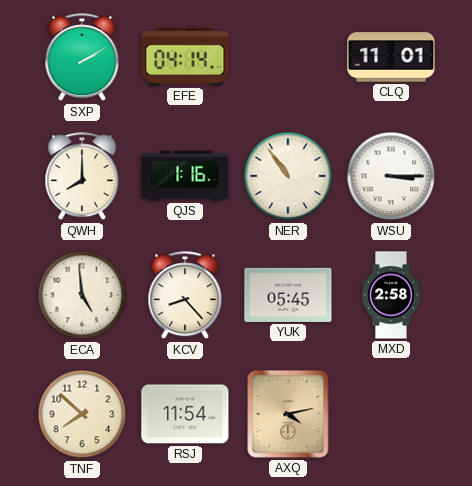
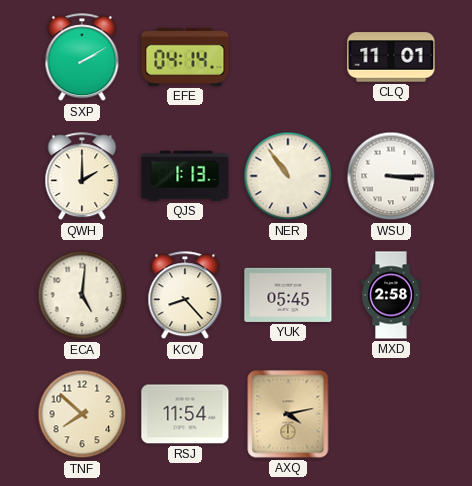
QWH: 8:00 -> 2:00 (82, 177)
QJS: 1:16 -> 1:13 (185, 176)
ECA: 4:59 -> 5:01 (82, 295)
